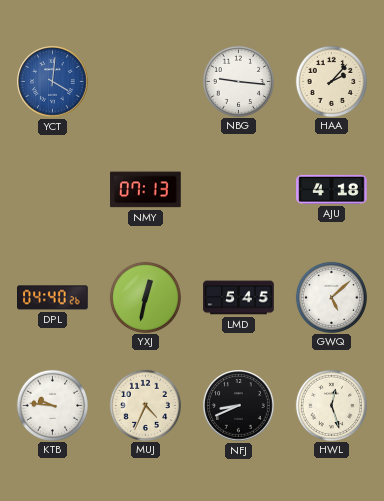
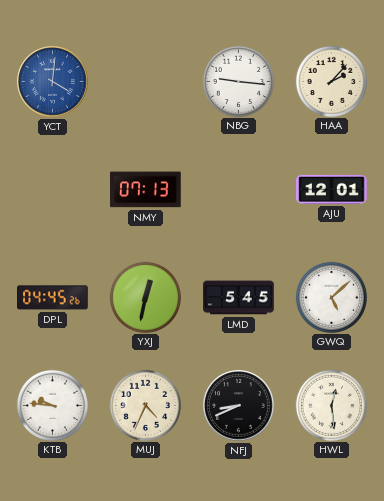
AJU: 4:18 -> 12:01 (332, 189)
DPL: 04:40 -> 04:45 (53, 298)
HWL: 12:27 -> 12:29 (331, 405)
